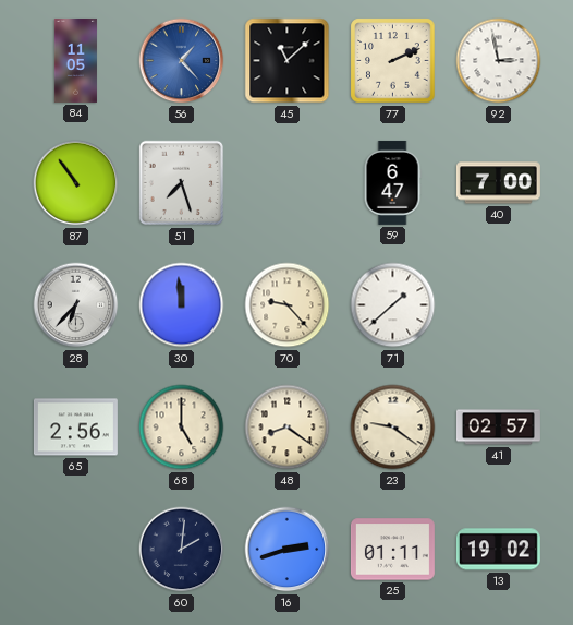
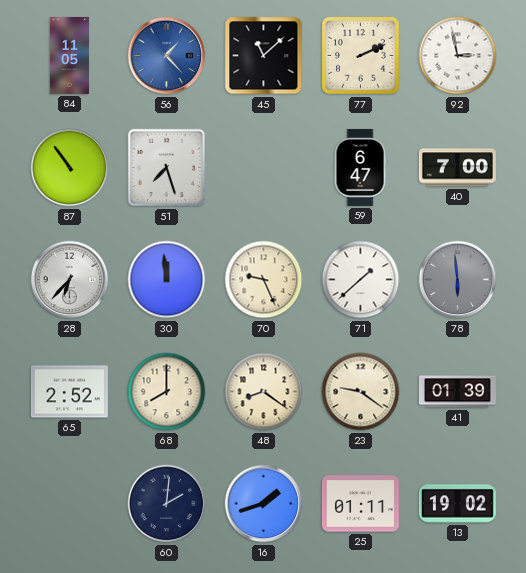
70: 9:23 -> 9:26 (264, 280)
78: none -> 5:59 (458, 280)
65: 2:56 -> 2:52 (69, 392)
68: 5:00 -> 8:00 (167, 392)
41: 02:57 -> 01:39 (457, 392)
16: 2:42 -> 1:42 (264, 504)
